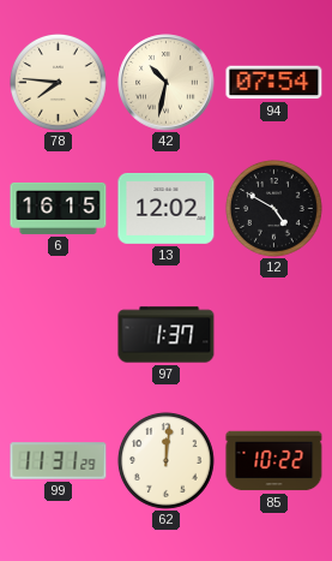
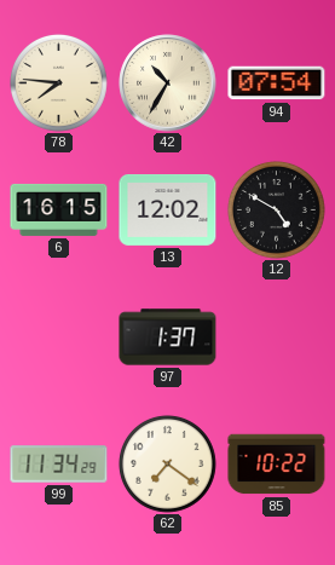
42: 10:32 -> 10:35 (168, 83)
99: 11:31 -> 11:34 (59, 465)
62: 12:01 -> 7:21 (167, 463)
